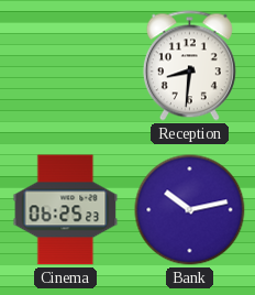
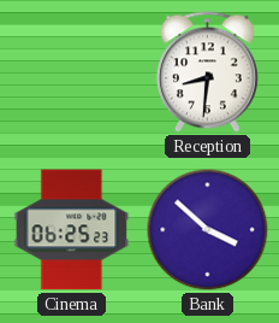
Bank: 10:13 -> 3:52 (208, 230)
